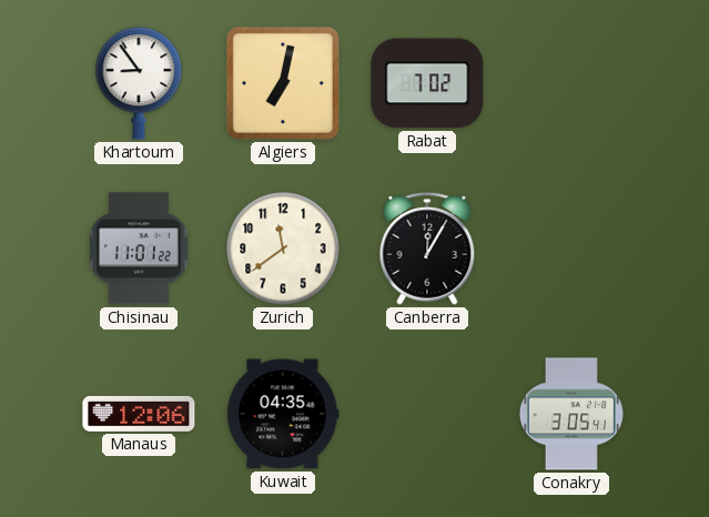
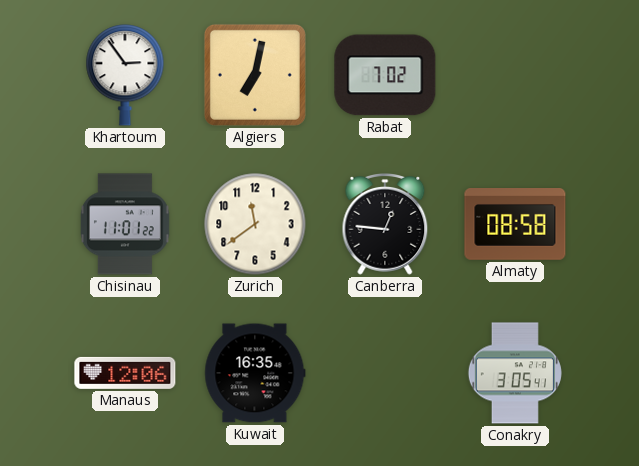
Khartoum: 8:54 -> 2:54 (125, 75)
Canberra: 12:05 -> 12:46 (385, 225)
Almaty: none -> 08:58 (515, 224)
Kuwait: 04:35 -> 16:35 (255, 373)
